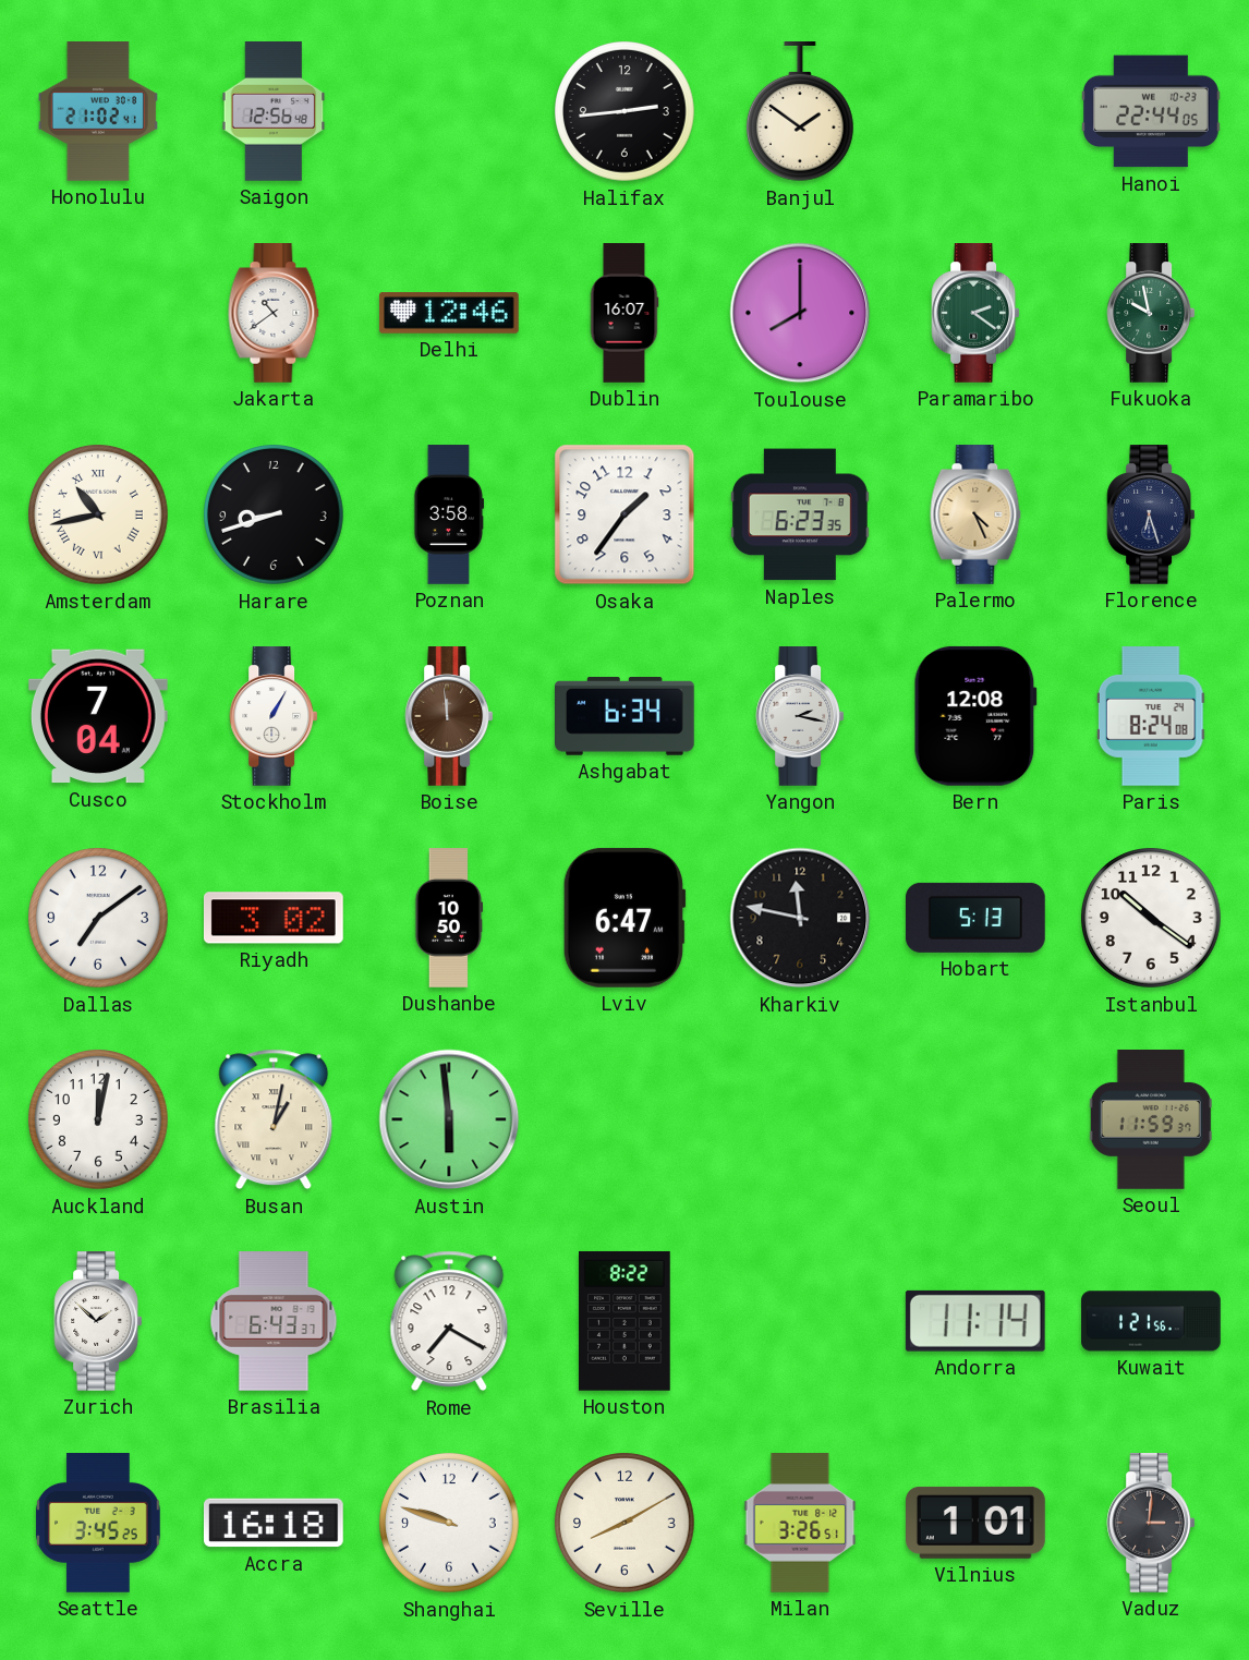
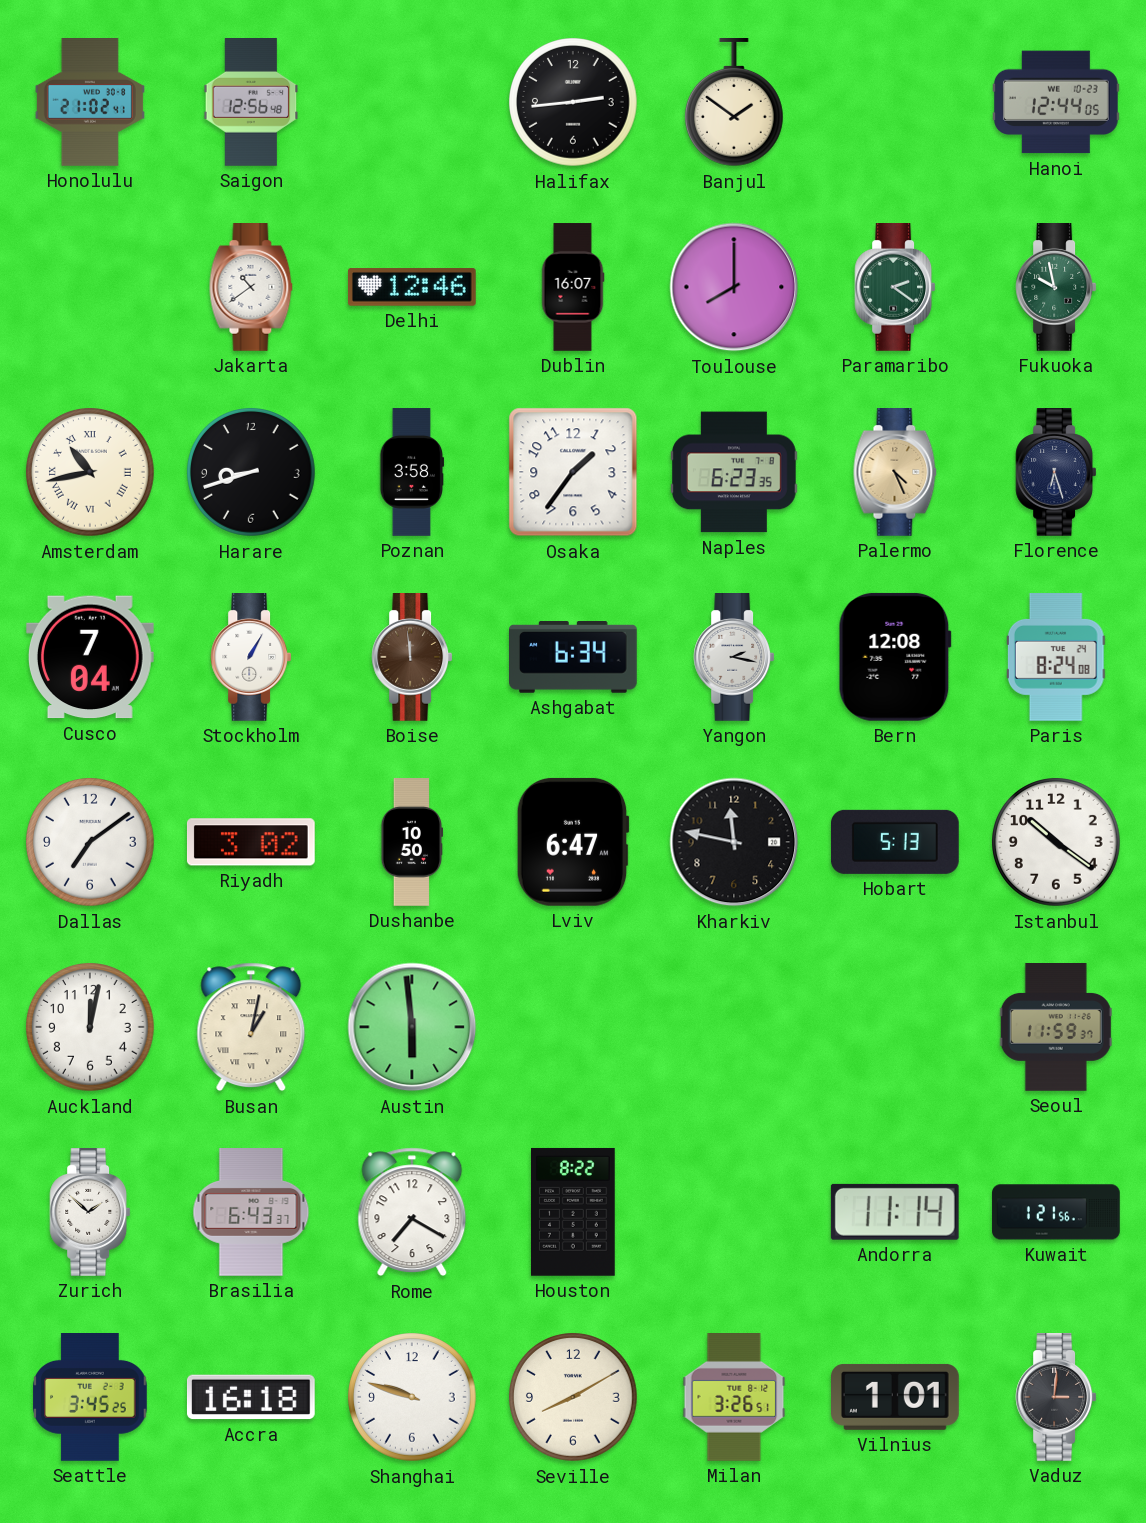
Hanoi: 22:44 -> 12:44 (1057, 102)
